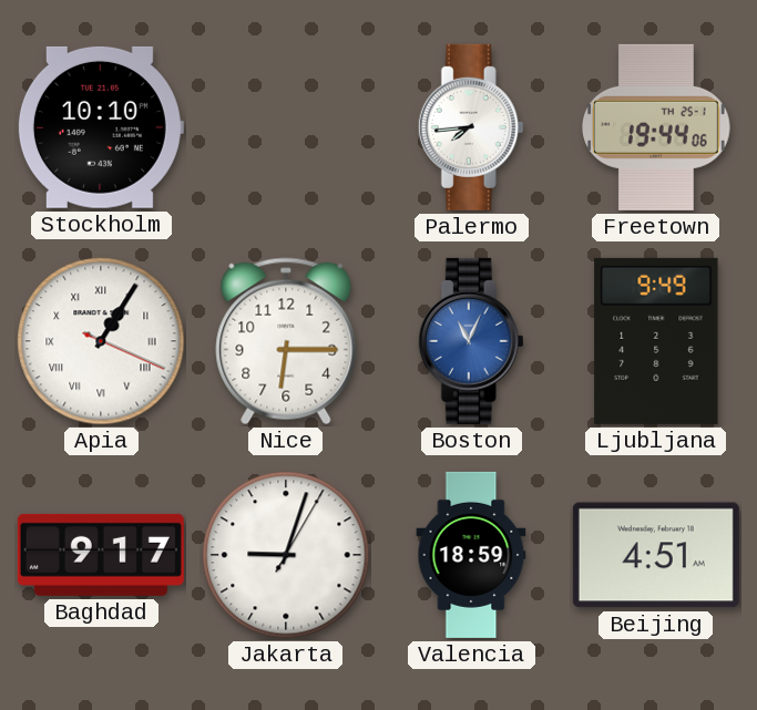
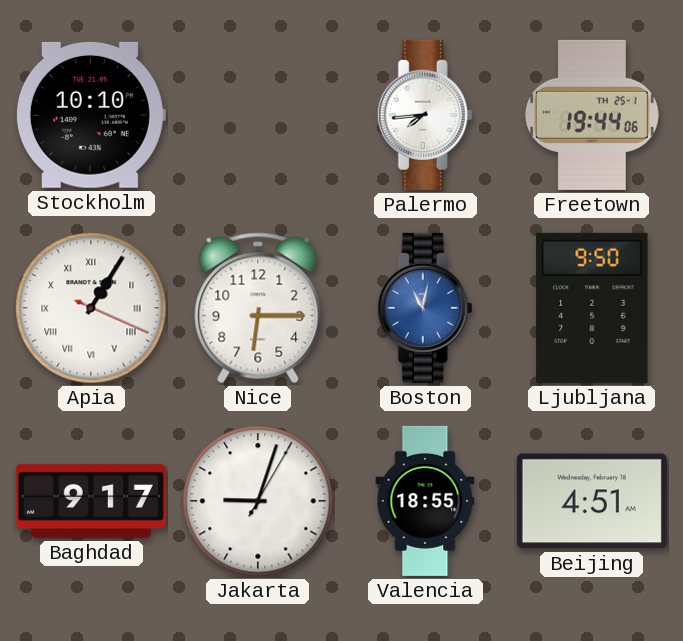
Boston: 11:04 -> 11:02 (425, 308)
Ljubljana: 9:49 -> 9:50 (592, 308)
Valencia: 18:59 -> 18:55 (425, 501)
